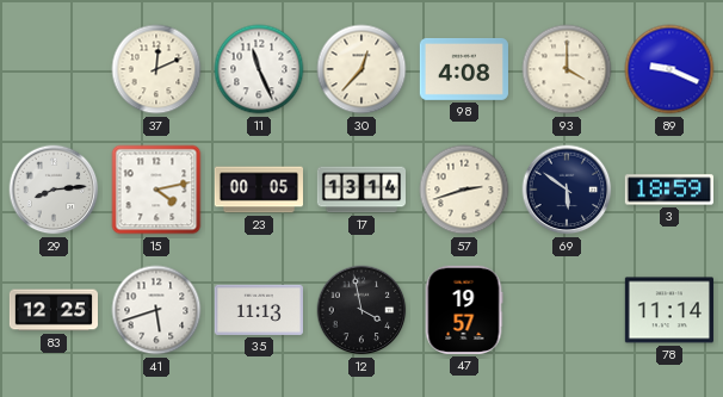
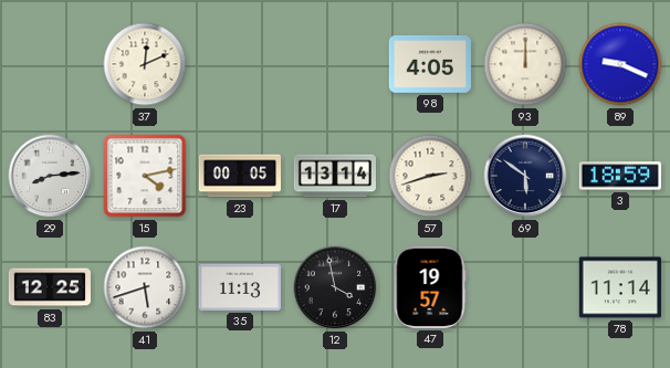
11: 11:26 -> none (259, 69)
30: 12:37 -> none (361, 69)
98: 4:08 -> 4:05 (430, 64)
93: 4:00 -> 12:00 (525, 64)
